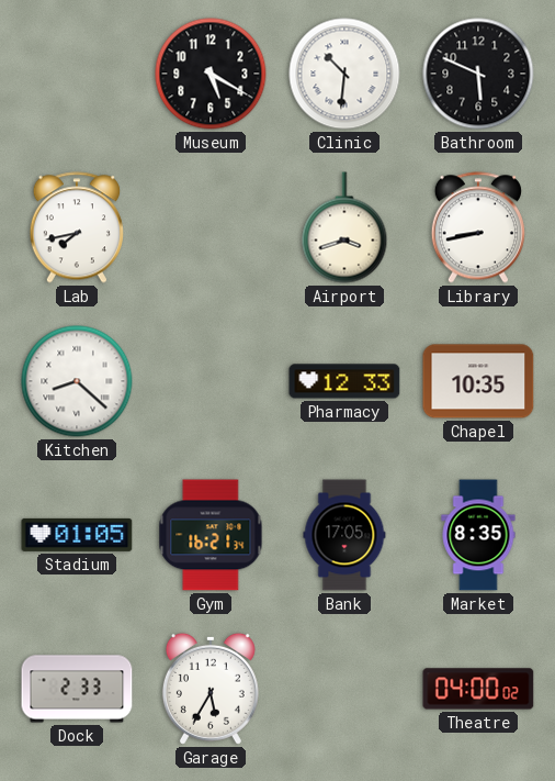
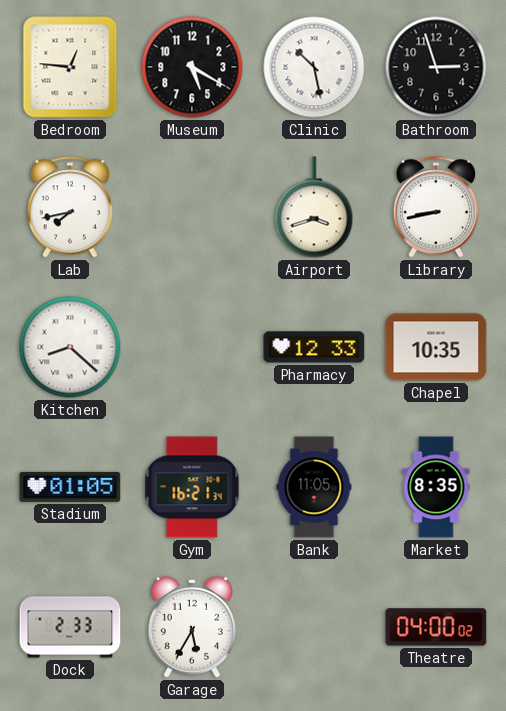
Bedroom: none -> 12:46 (70, 67)
Clinic: 10:31 -> 10:28 (314, 67)
Bathroom: 5:49 -> 2:57 (436, 67)
Bank: 17:05 -> 11:05 (314, 487)
